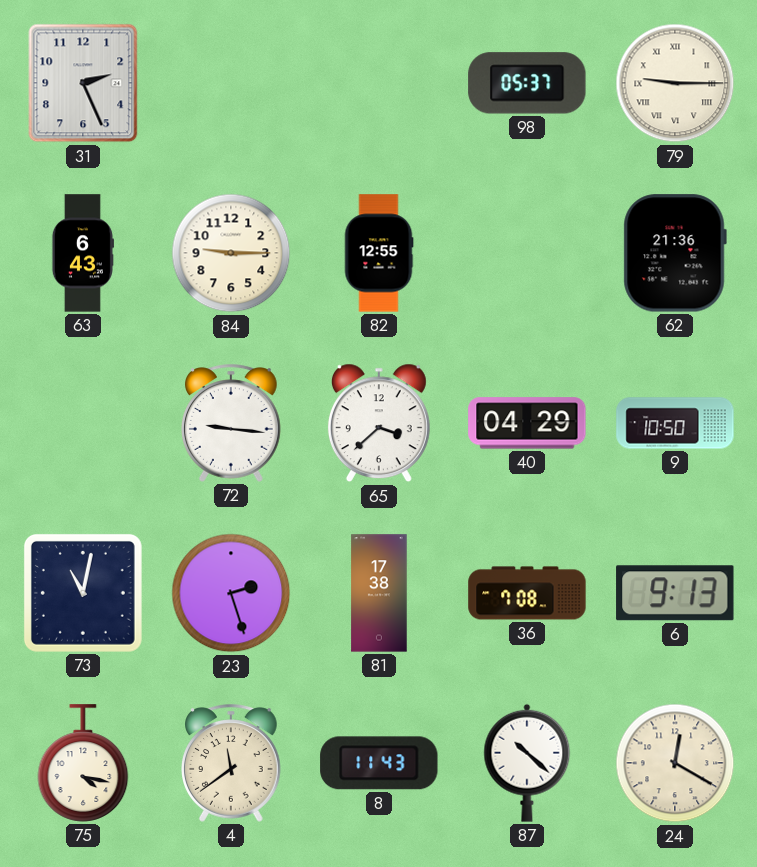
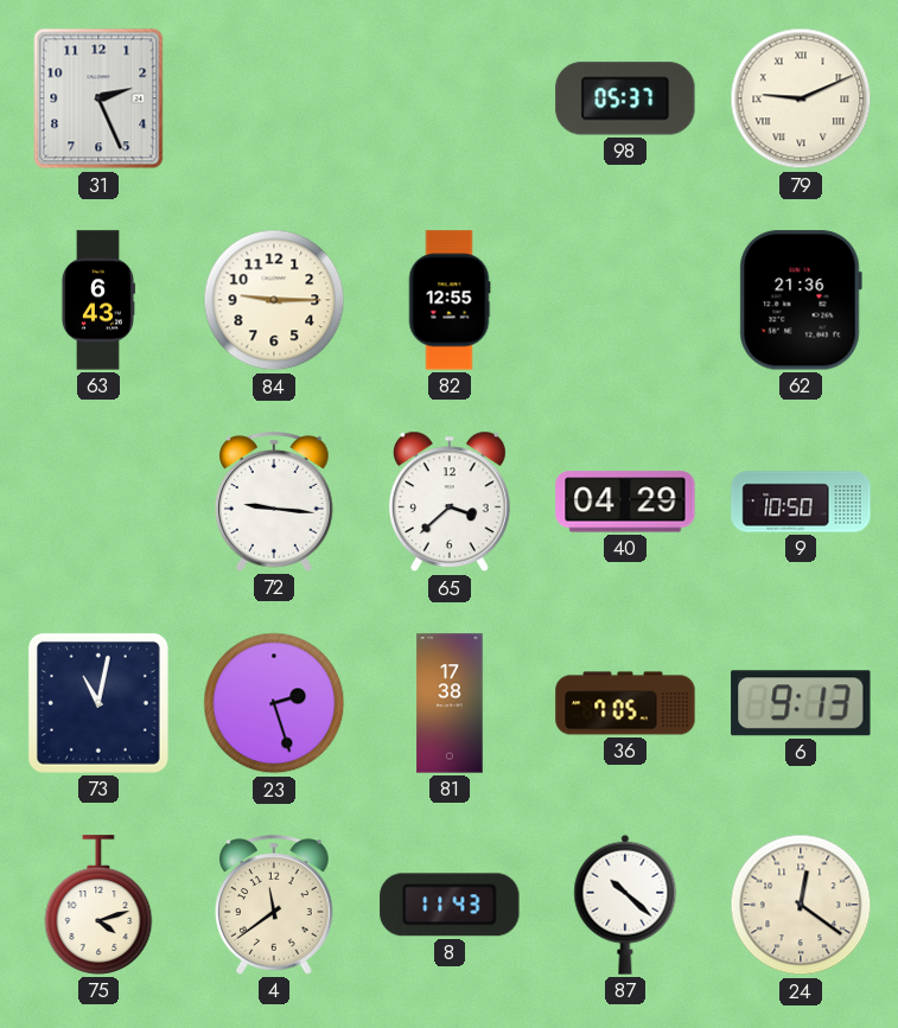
79: 9:15 -> 9:11 (801, 98)
36: 7:08 -> 7:05 (625, 703)
75: 4:17 -> 4:12 (98, 905)
24: 12:20 -> 12:21 (801, 905)
